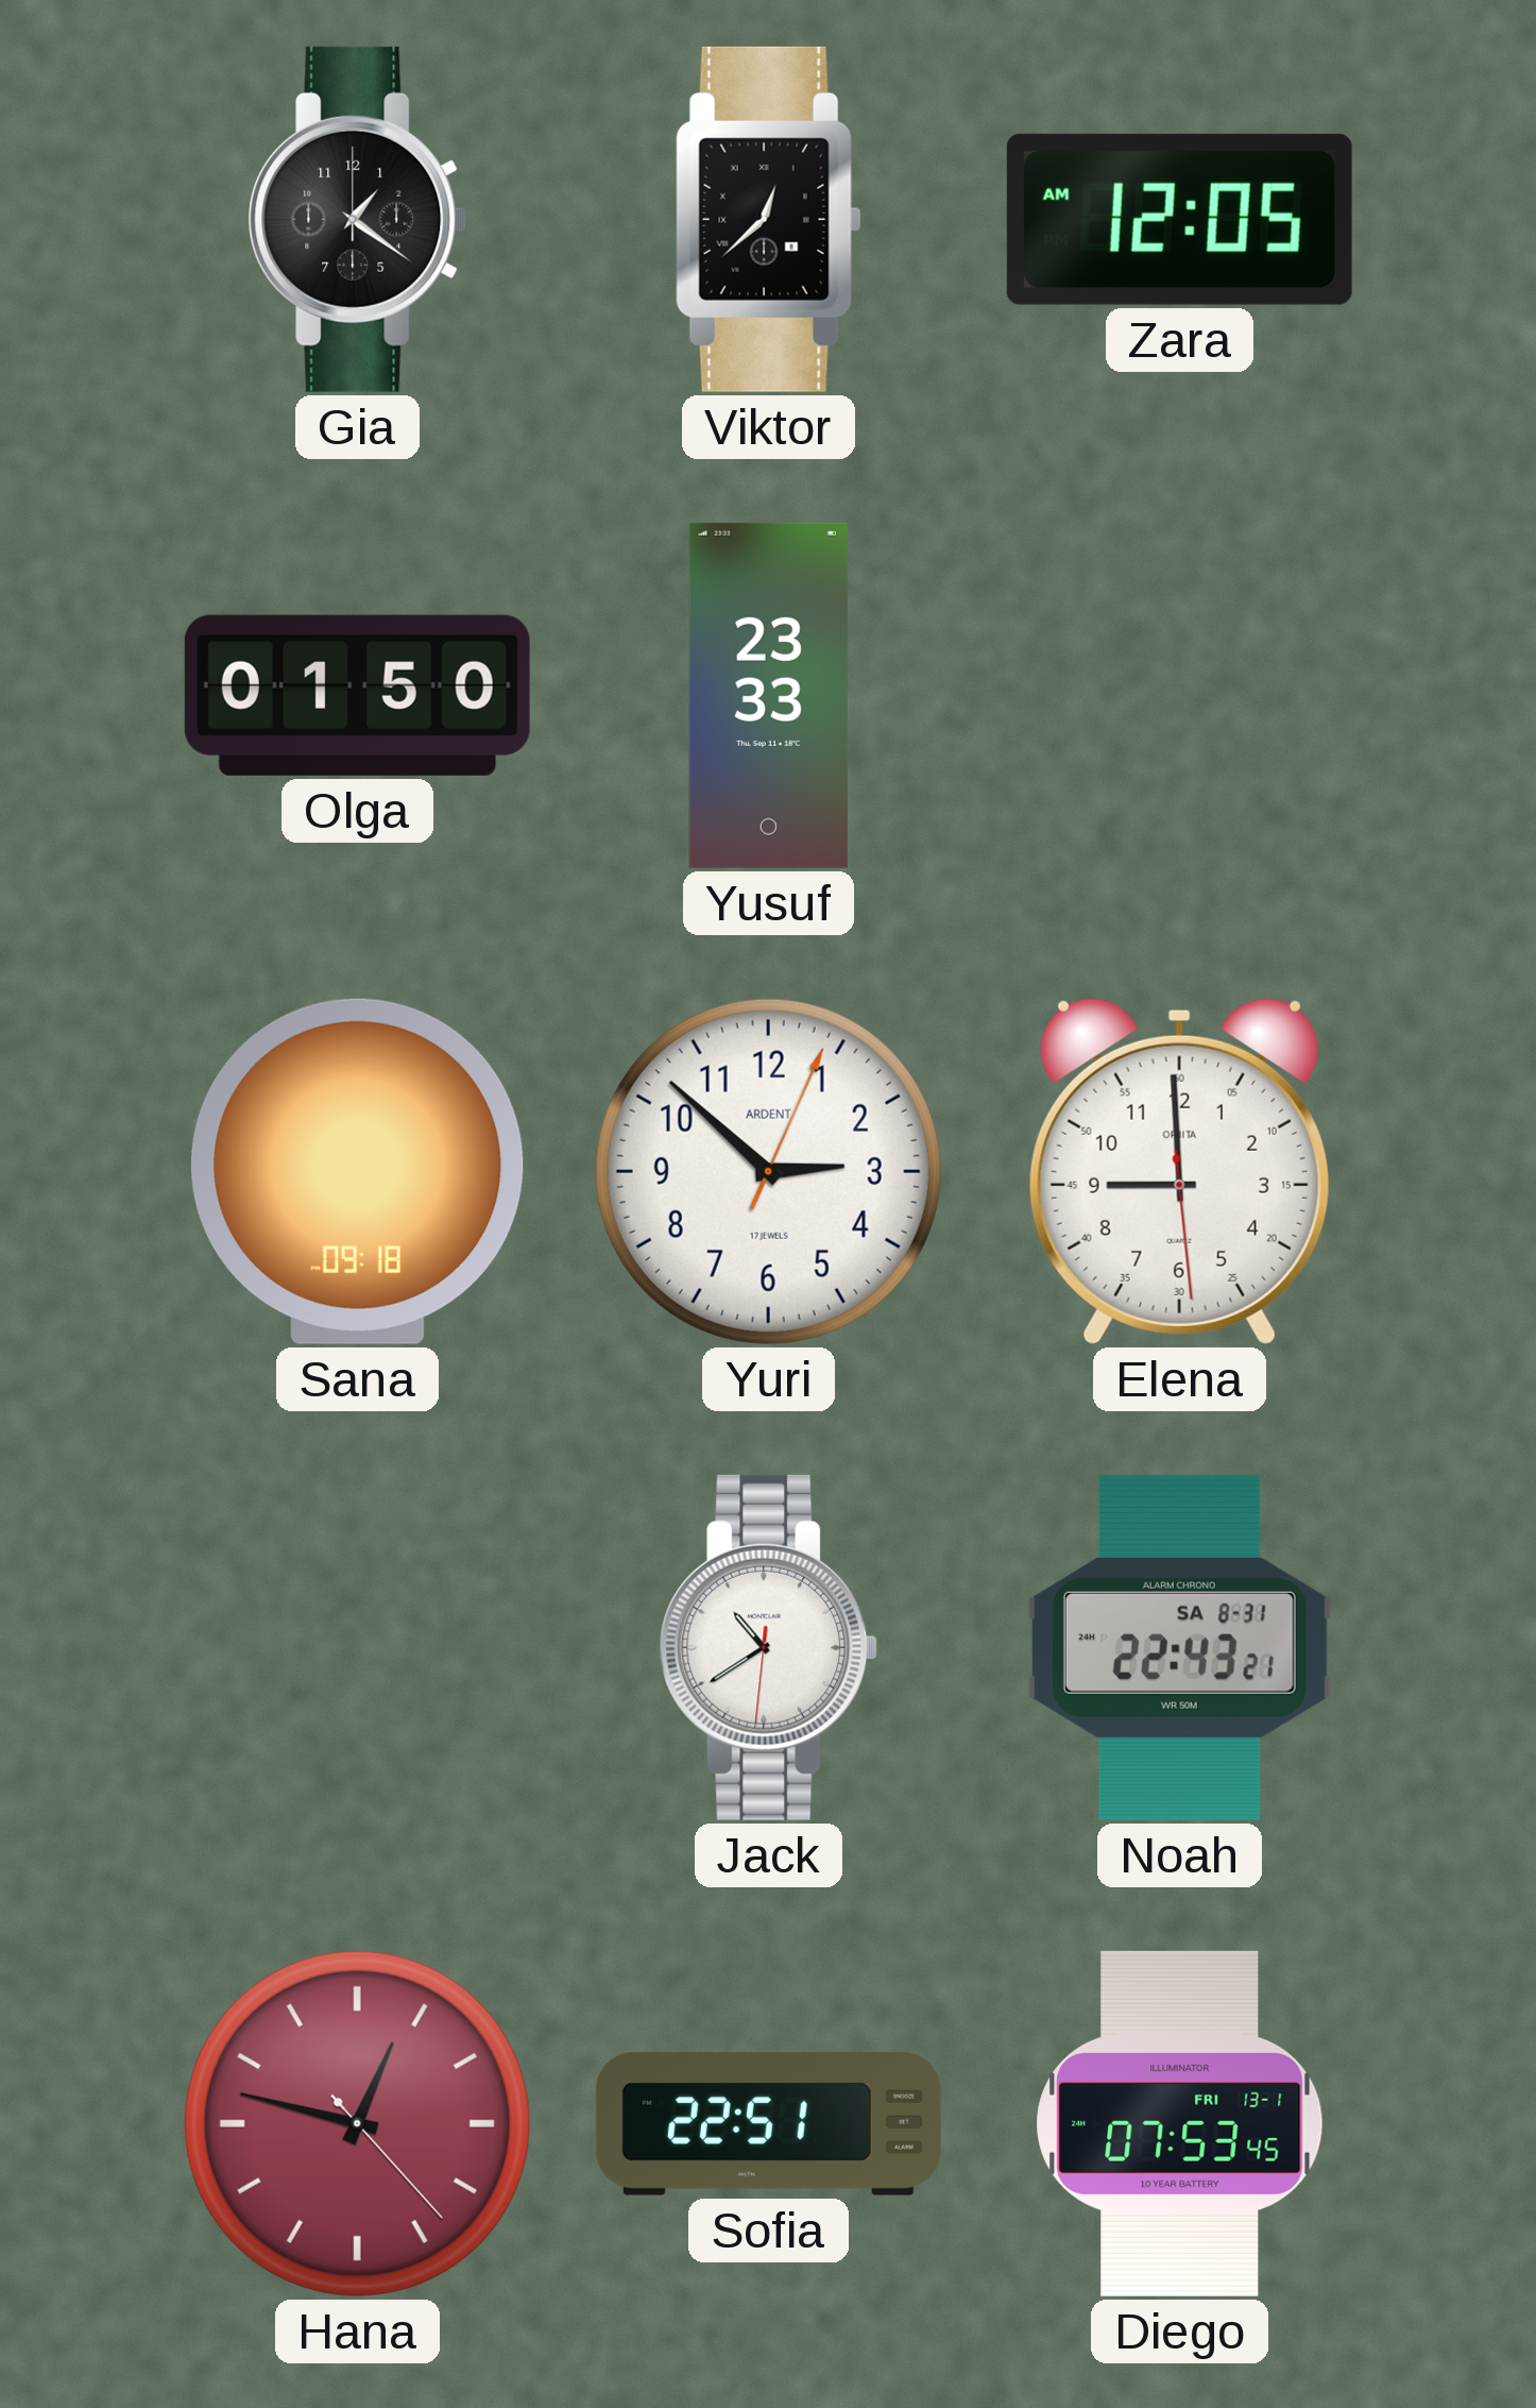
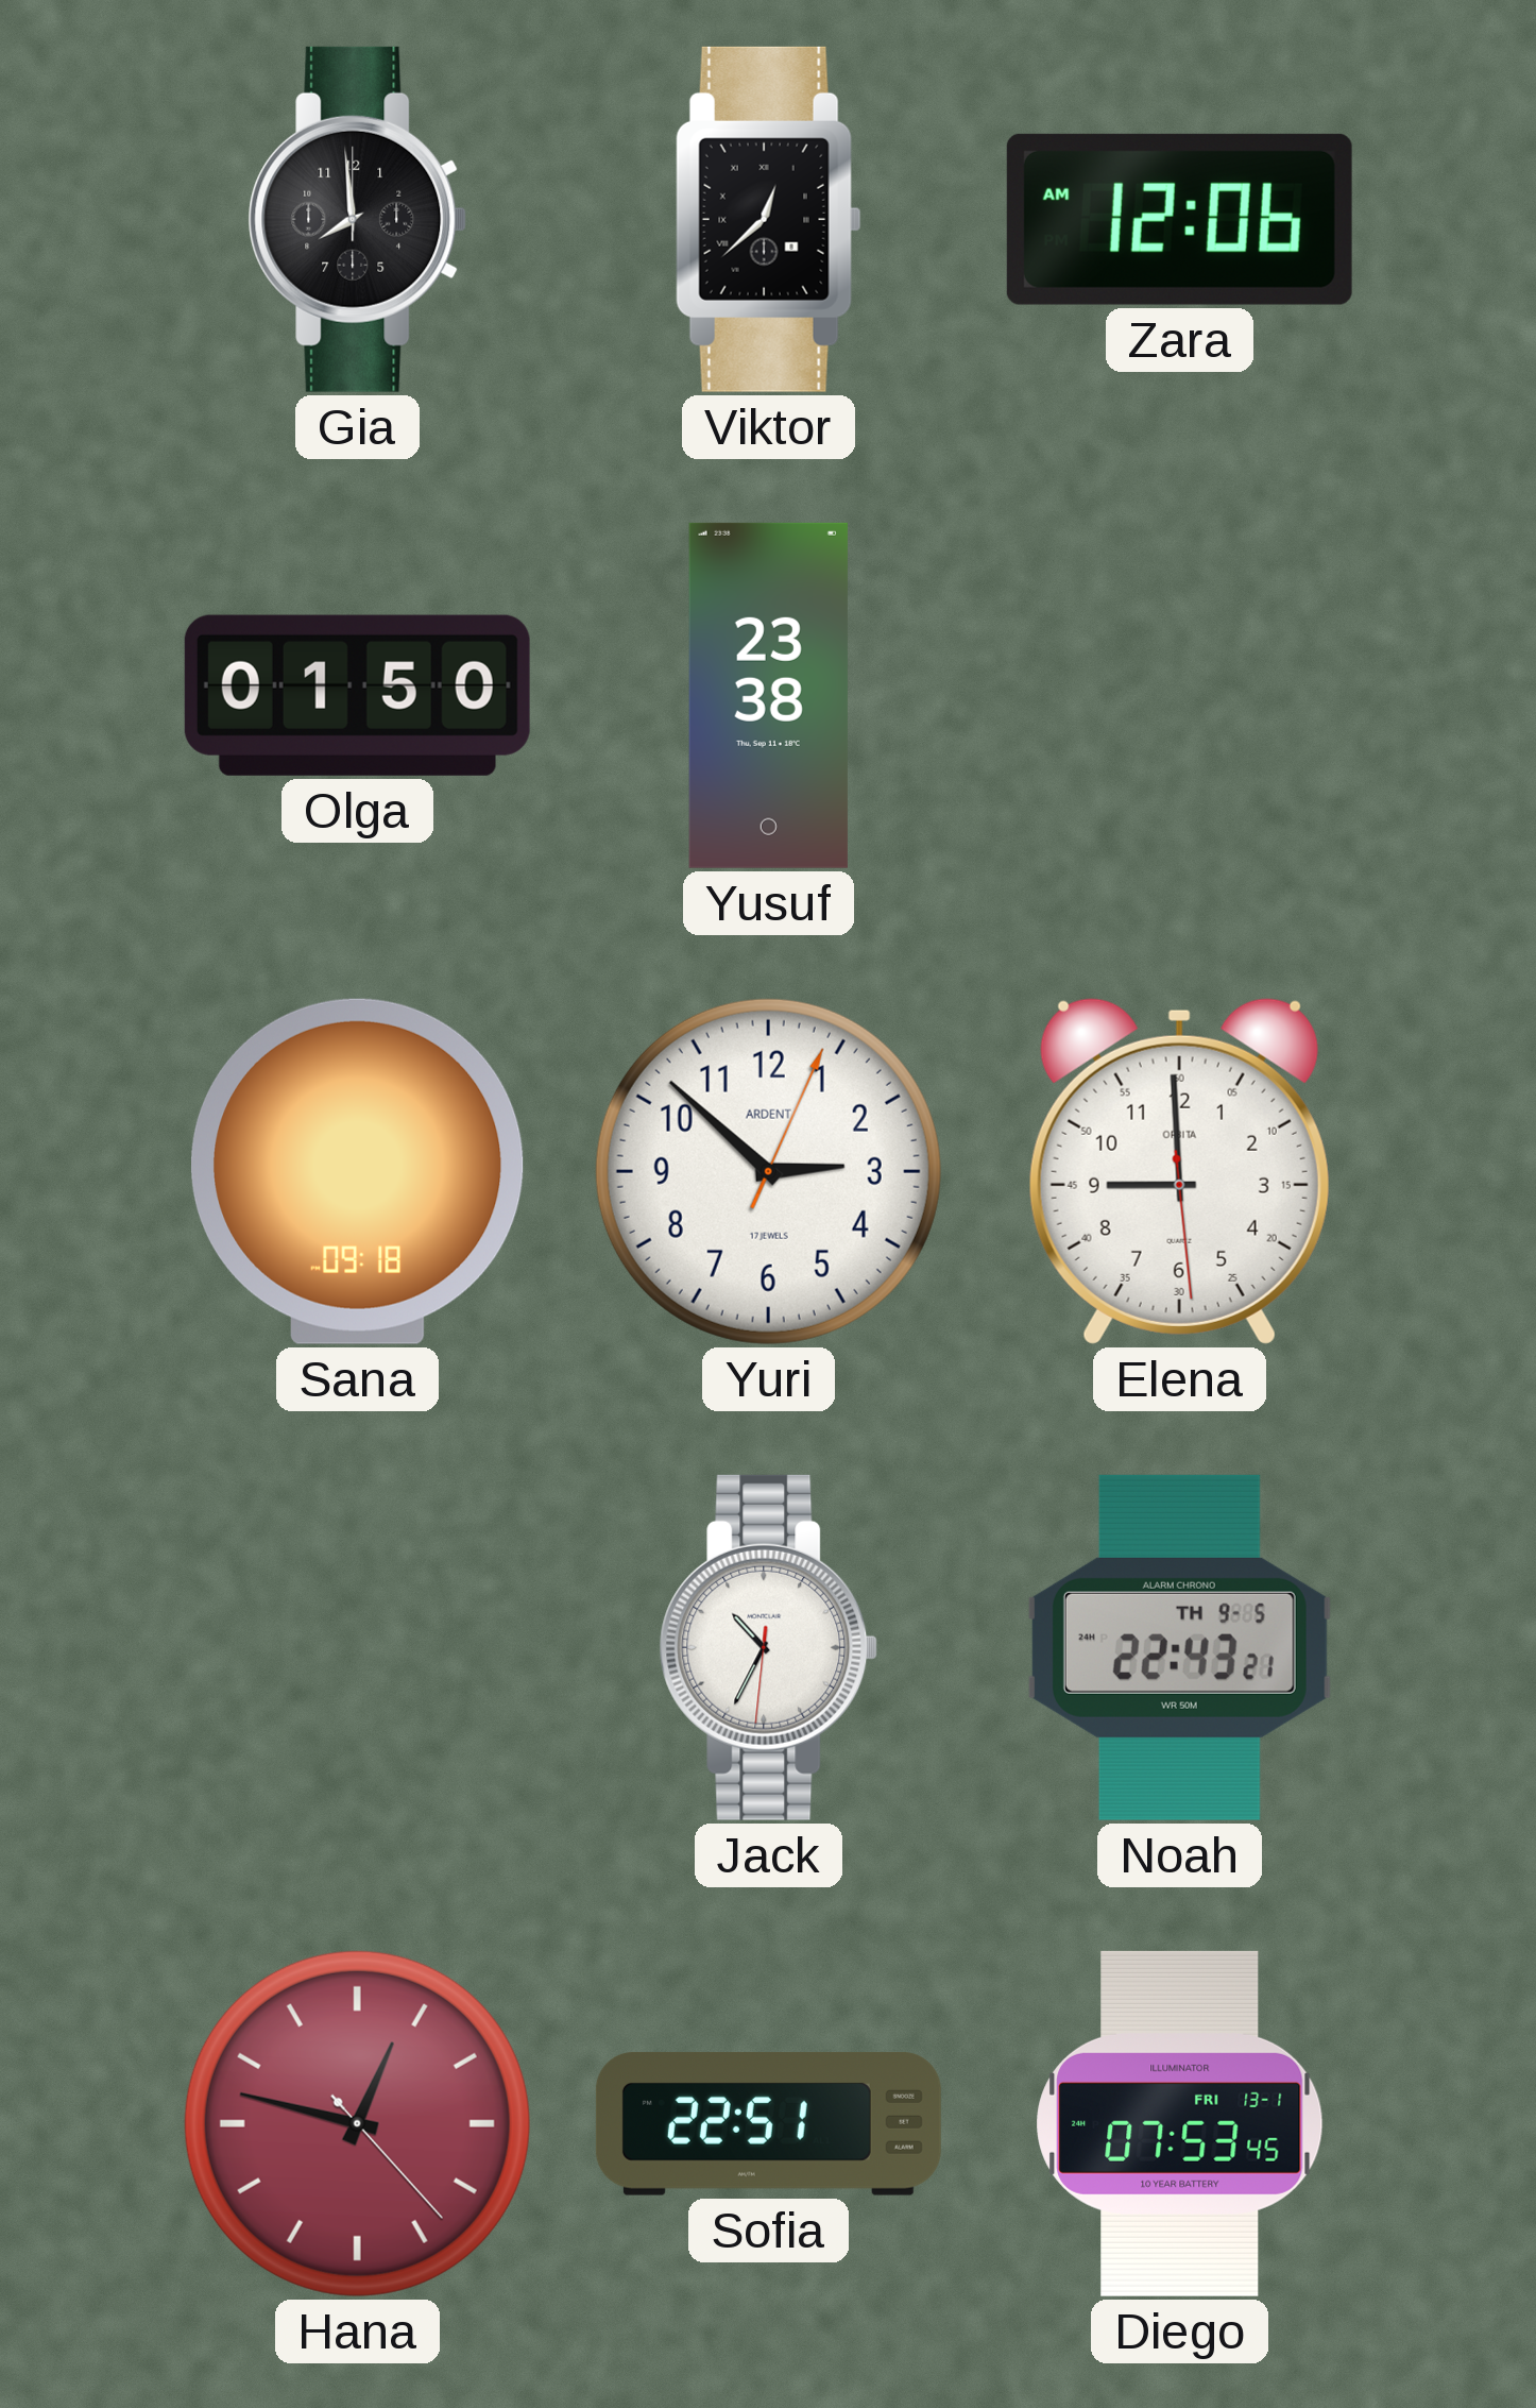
Gia: 1:21 -> 7:59 (358, 219)
Zara: 12:05 -> 12:06 (1179, 219)
Yusuf: 23:33 -> 23:38 (768, 695)
Jack: 10:39 -> 10:34 (769, 1647)
Noah date: SA 8-31 -> TH 9-5 (1179, 1647)
